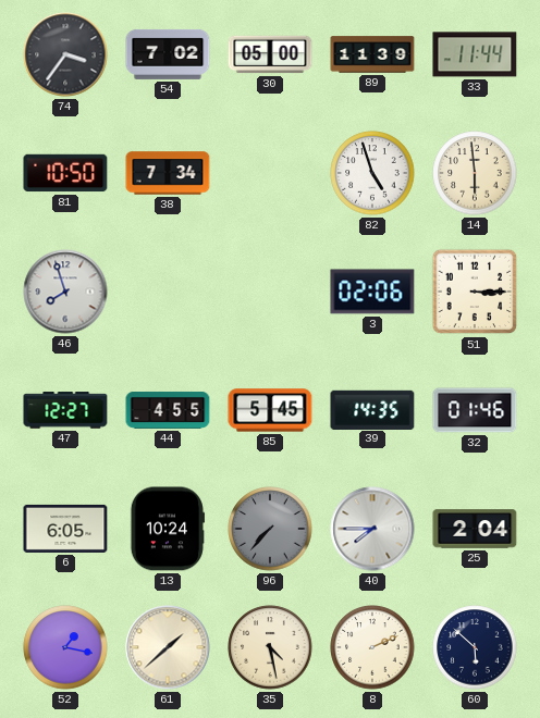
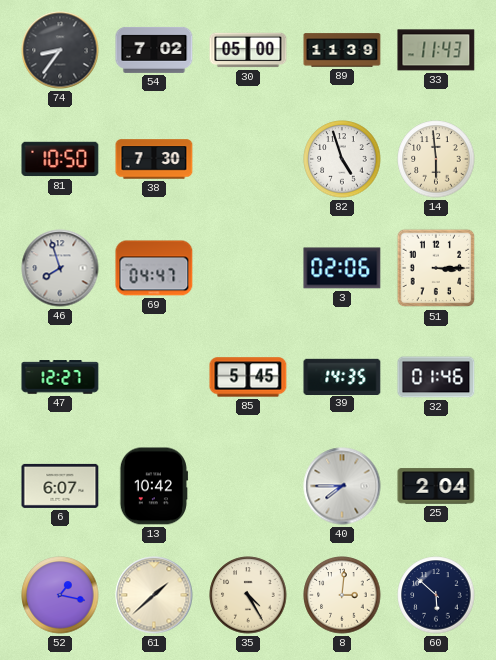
74: 3:36 -> 8:36 (60, 50)
33: 11:44 -> 11:43 (436, 50)
38: 7:34 -> 7:30 (154, 159)
69: none -> 04:47 (154, 268)
44: 4:55 -> none (168, 410)
6: 6:05 -> 6:07 (60, 486)
13: 10:24 -> 10:42 (153, 486)
96: 7:37 -> none (270, 529)
35: 4:28 -> 4:25 (248, 595)
8: 2:11 -> 3:01 (342, 595)
